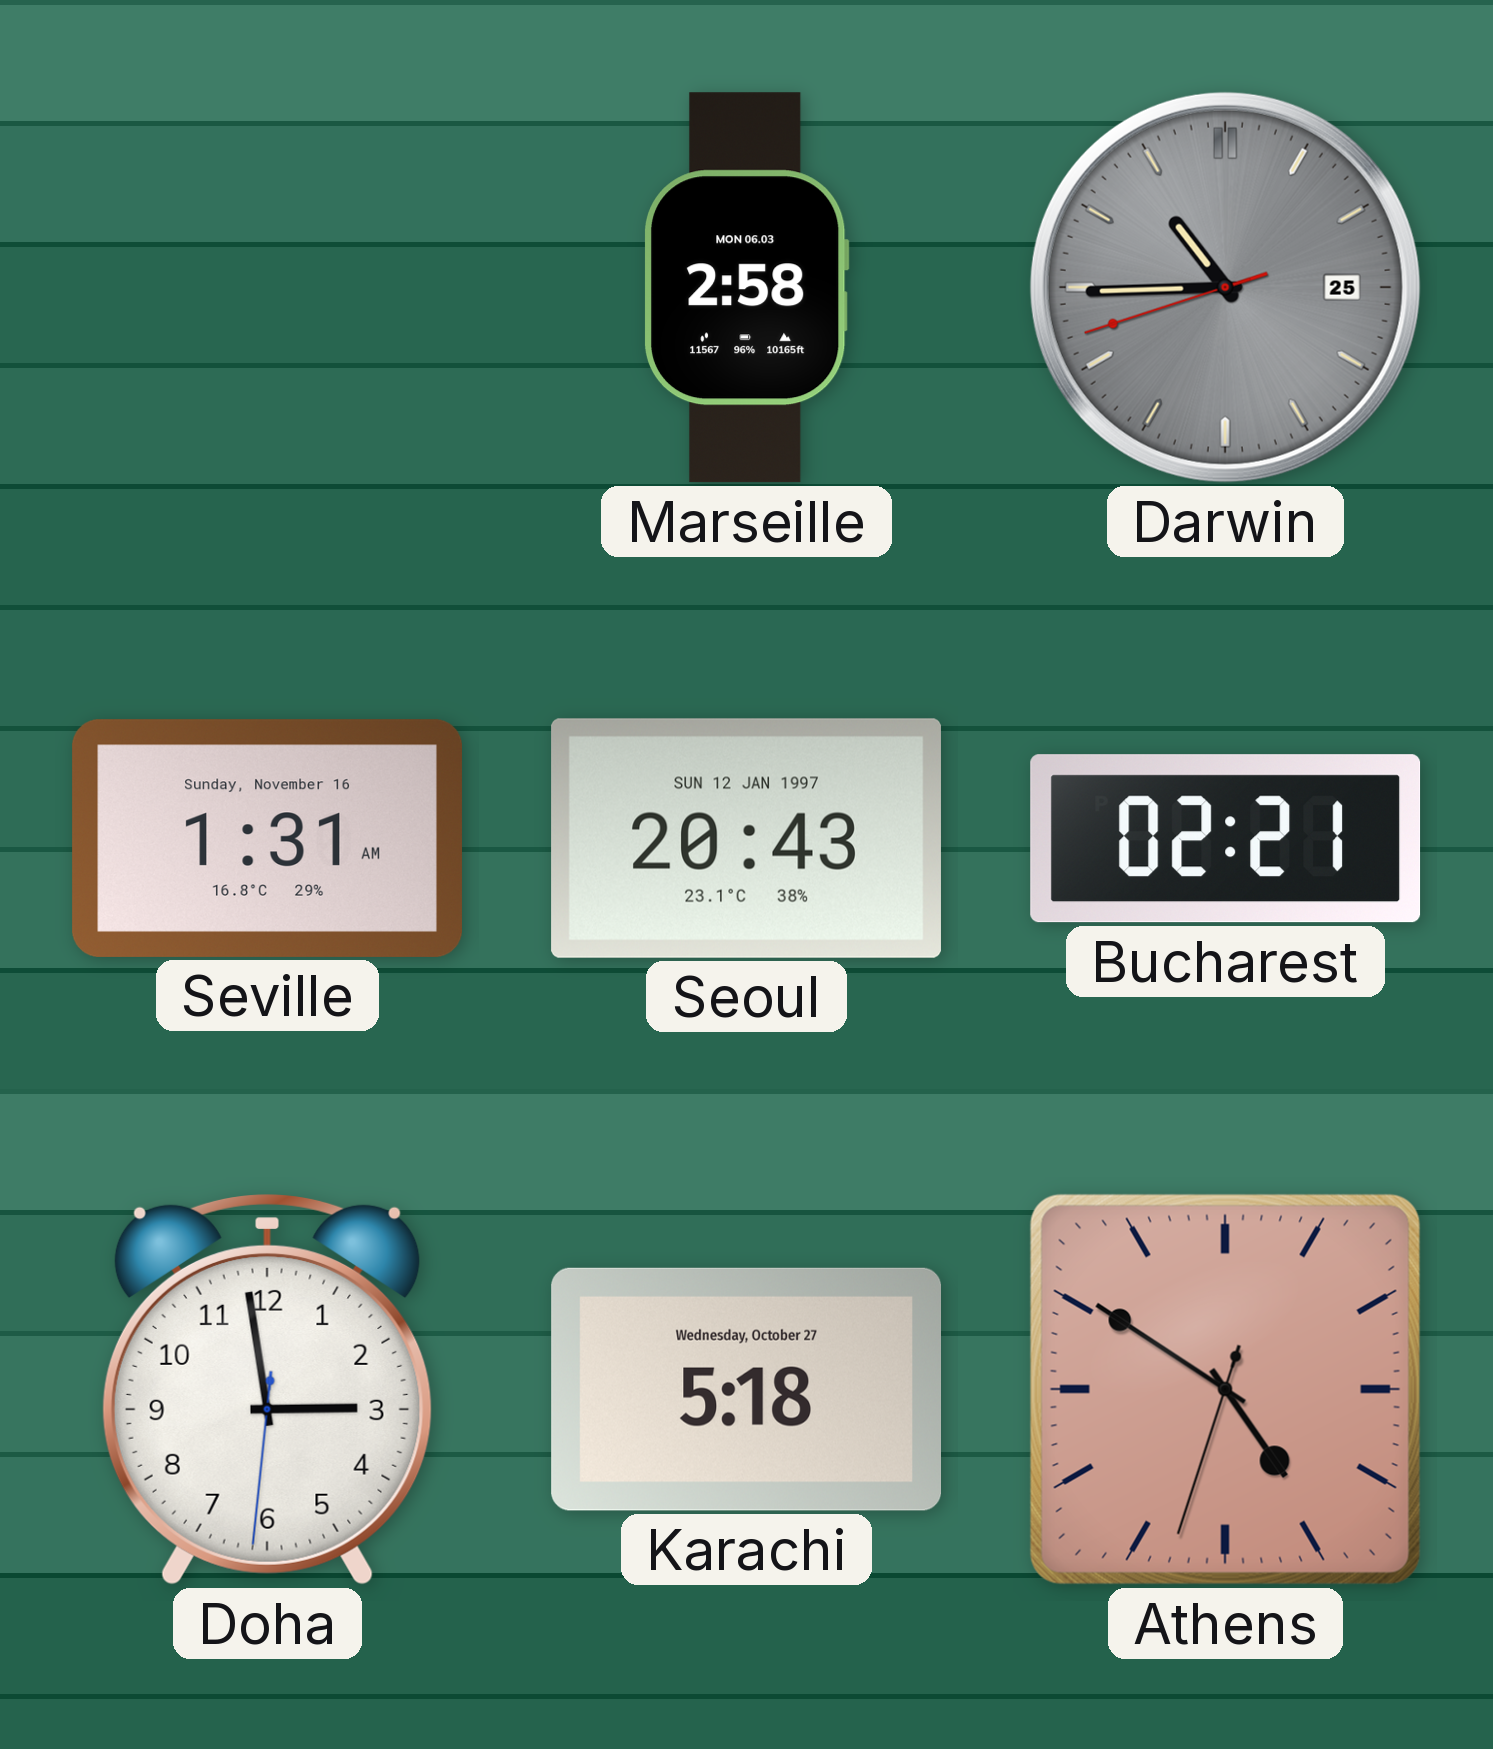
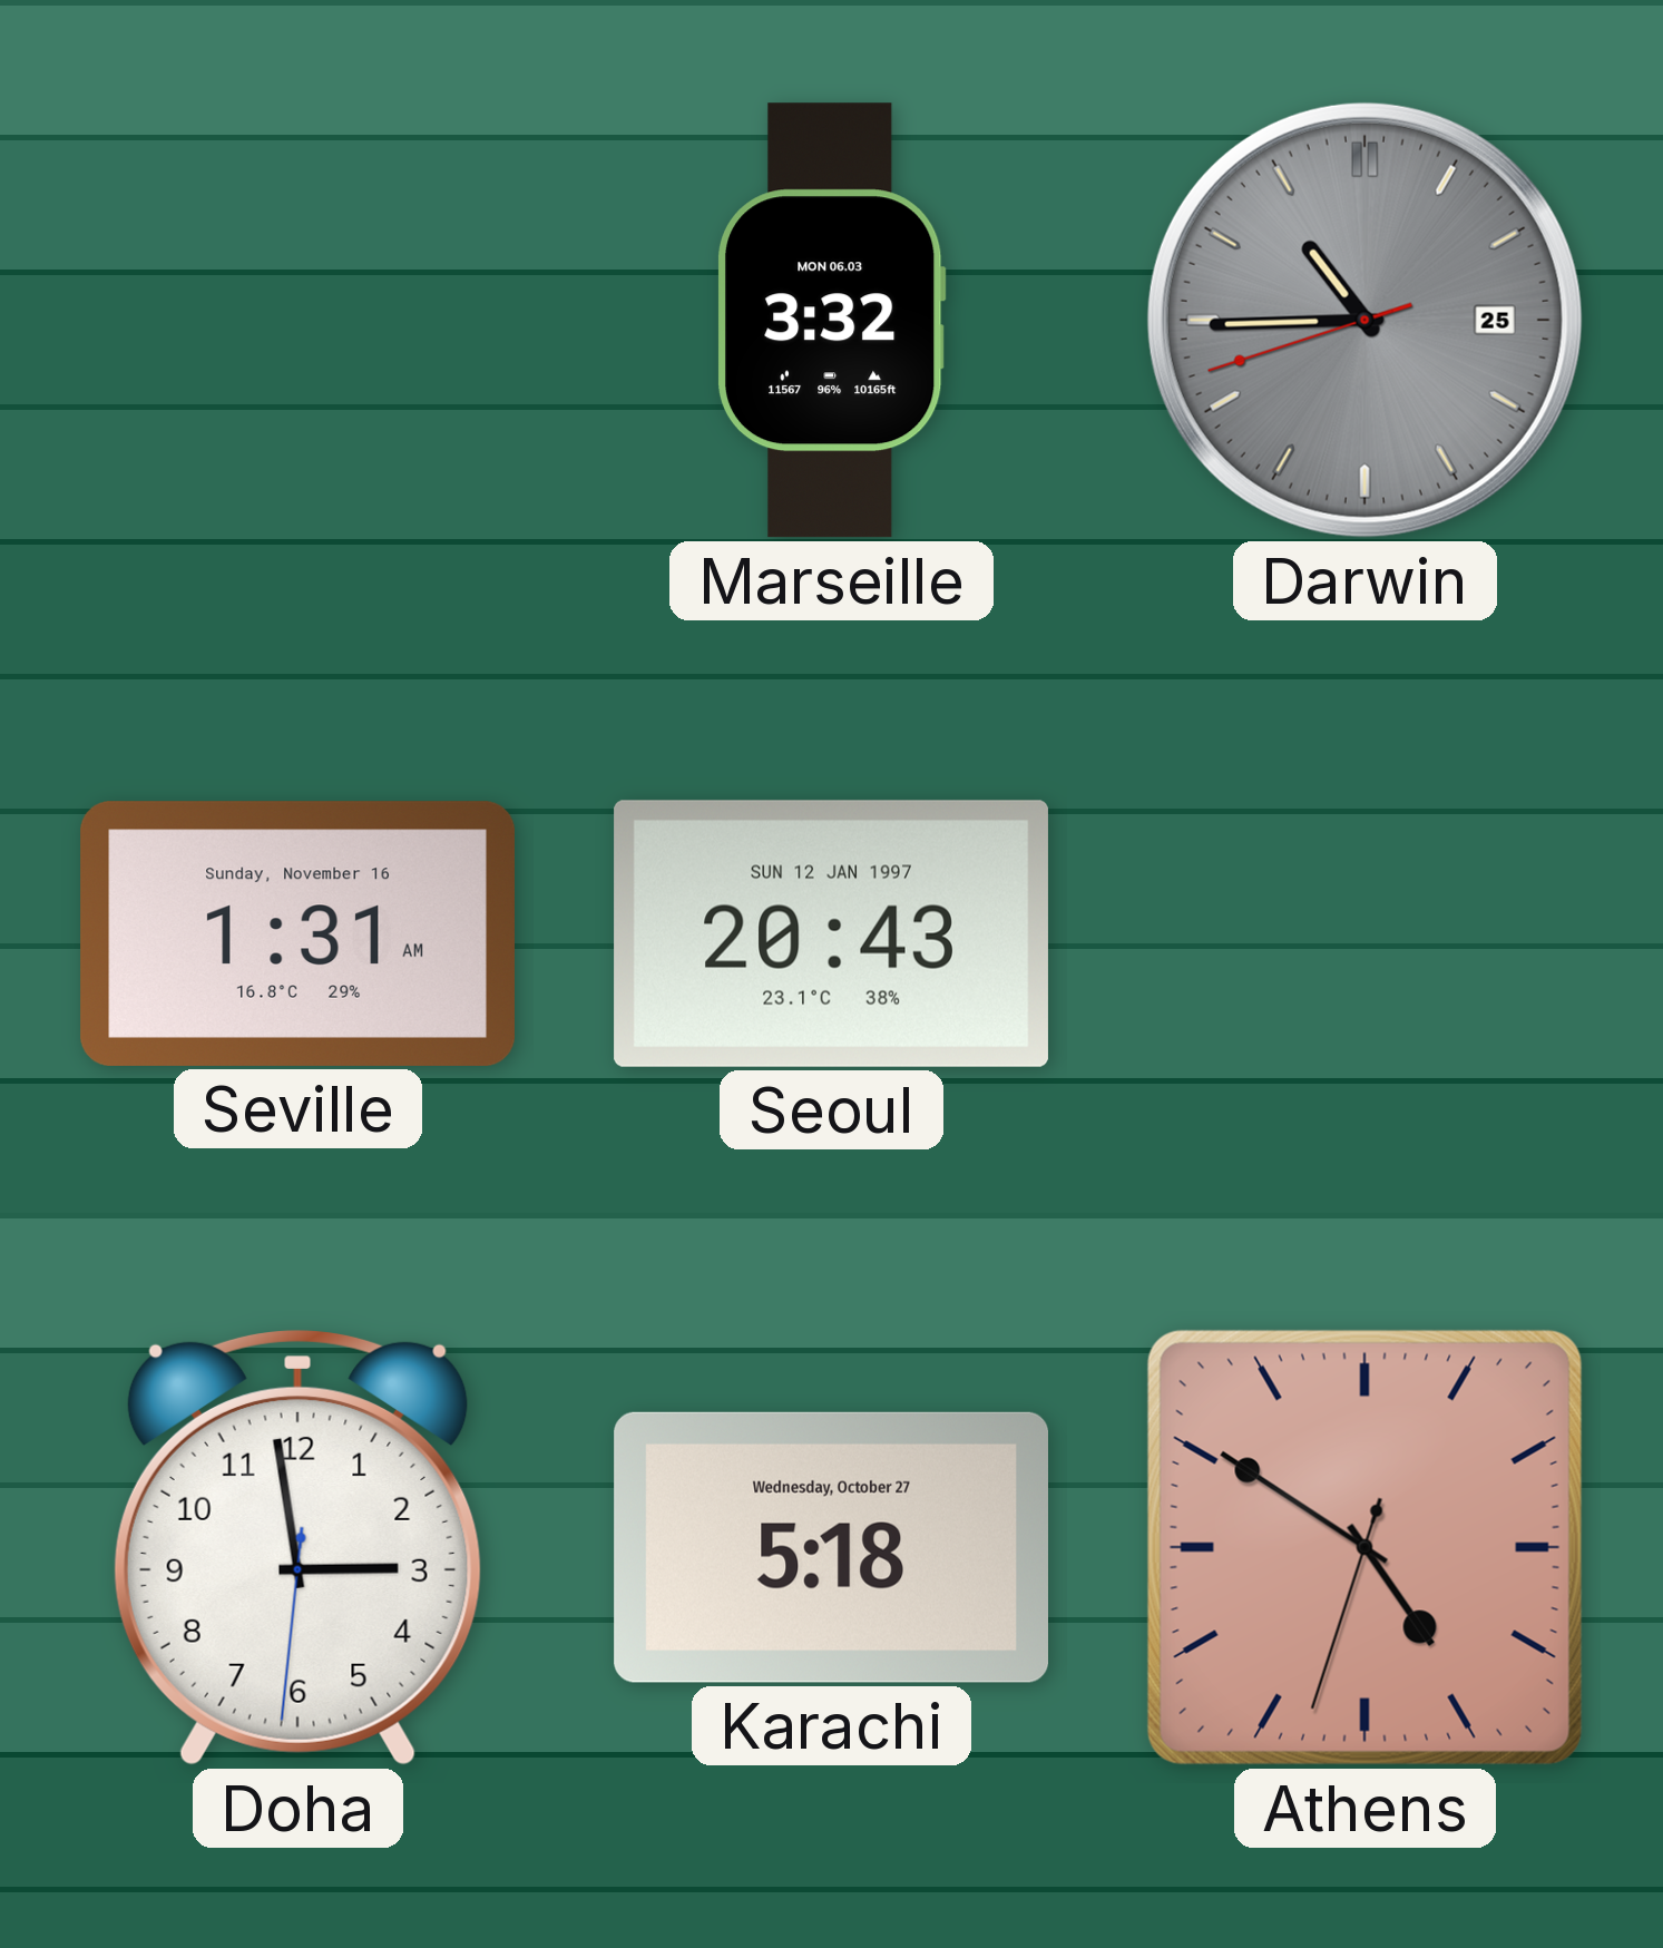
Marseille: 2:58 -> 3:32 (831, 321)
Bucharest: 02:21 -> none (1226, 839)
